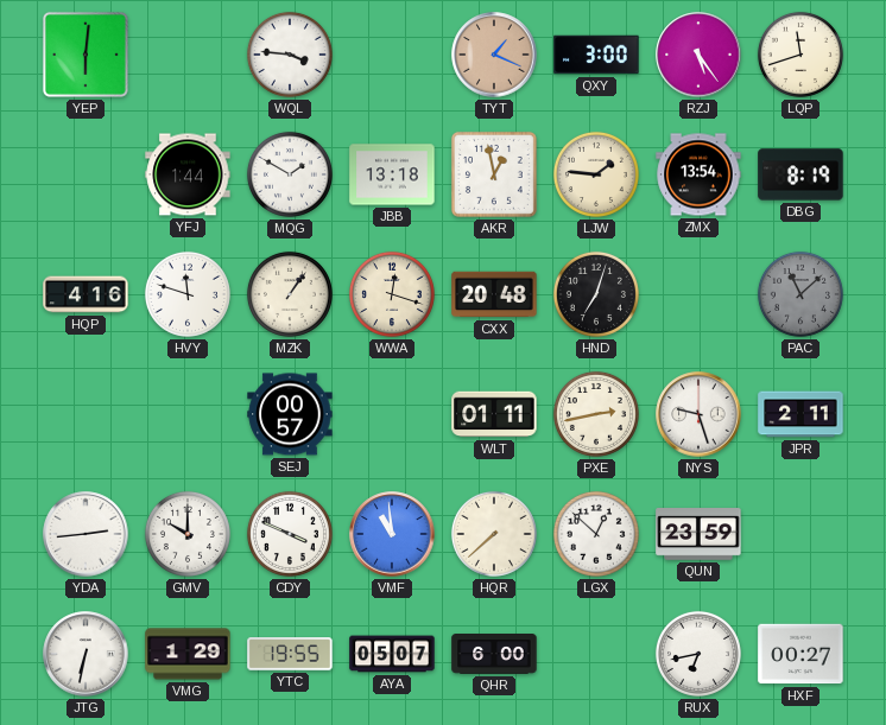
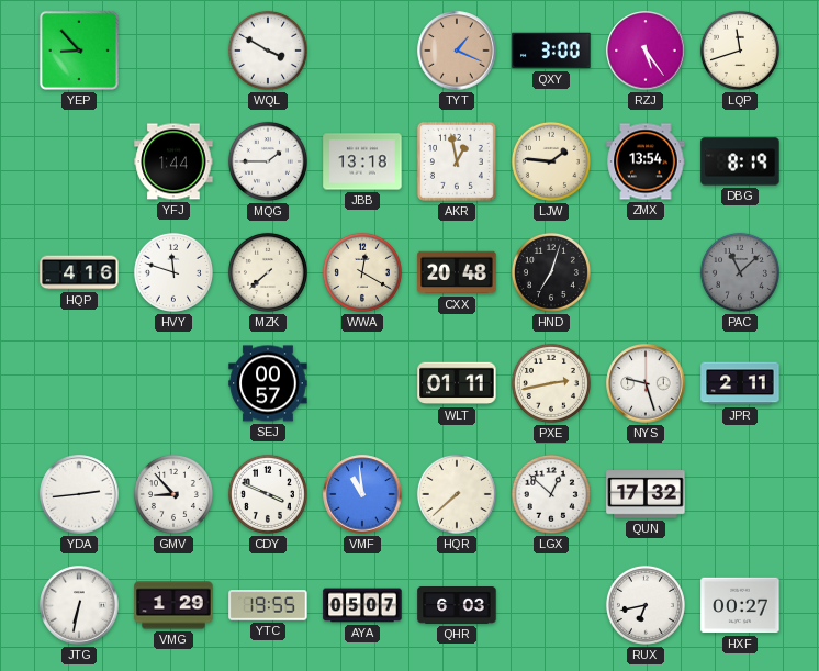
YEP: 6:01 -> 8:53 (79, 51)
WQL: 3:46 -> 3:50 (268, 51)
MQG: 1:50 -> 1:45 (268, 161)
MZK: 1:06 -> 7:38 (268, 272)
WWA: 12:18 -> 12:20 (362, 272)
GMV: 10:00 -> 8:53 (173, 494)
QUN: 23:59 -> 17:32 (646, 495)
QHR: 6:00 -> 6:03 (457, 606)
